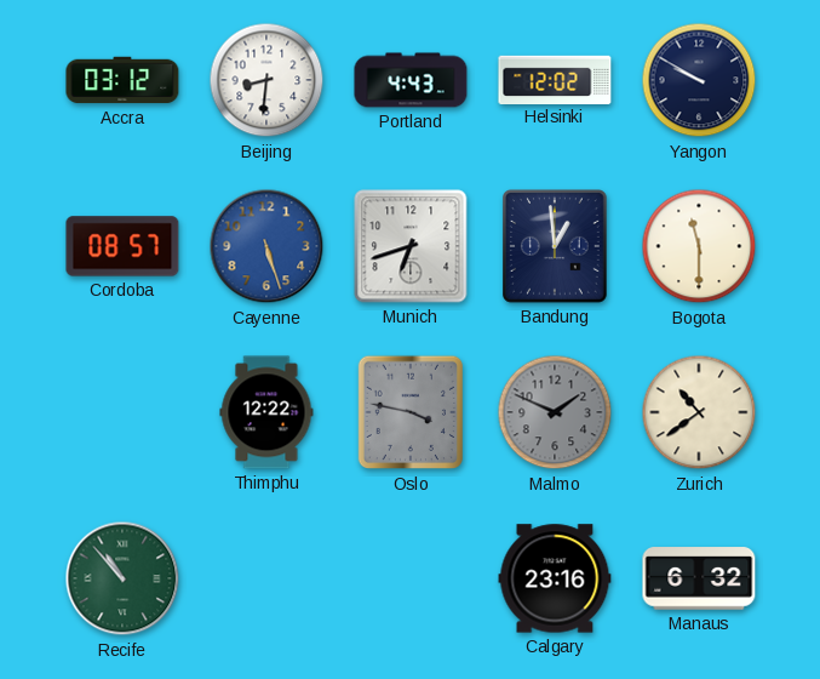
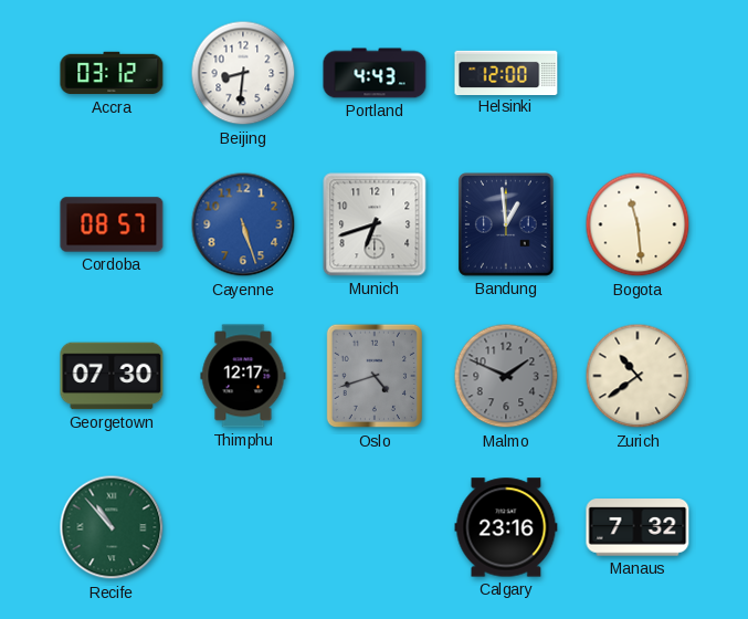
Helsinki: 12:02 -> 12:00 (506, 72)
Yangon: 9:50 -> none (699, 80)
Bogota: 11:30 -> 11:29 (638, 224)
Georgetown: none -> 07:30 (112, 376)
Thimphu: 12:22 -> 12:17 (243, 376)
Oslo: 3:47 -> 4:42 (373, 376)
Manaus: 6:32 -> 7:32 (638, 527)
